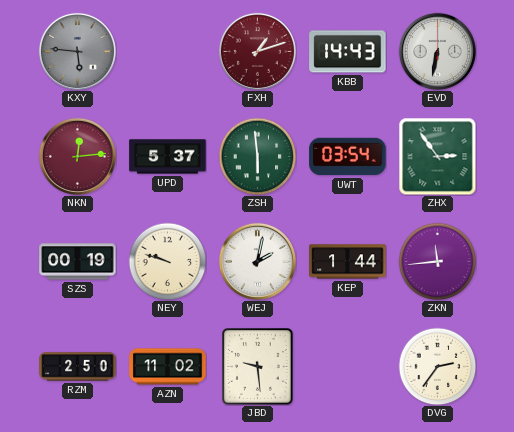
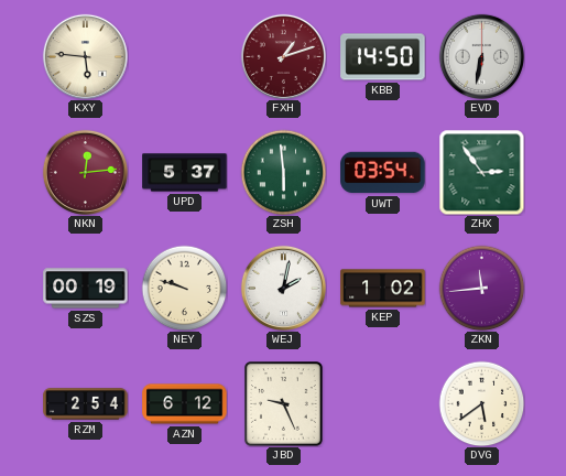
KXY dial: grey -> cream (85, 56)
KBB: 14:43 -> 14:50 (383, 57)
KEP: 1:44 -> 1:02 (383, 289)
RZM: 2:50 -> 2:54 (86, 404)
AZN: 11:02 -> 6:12 (185, 404)
JBD: 9:29 -> 9:26 (284, 404)
DVG: 2:36 -> 5:39 (481, 403)
